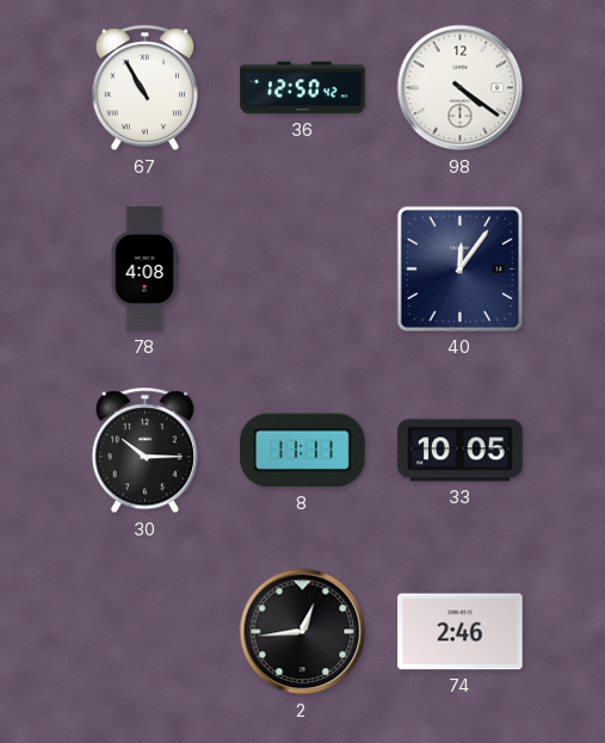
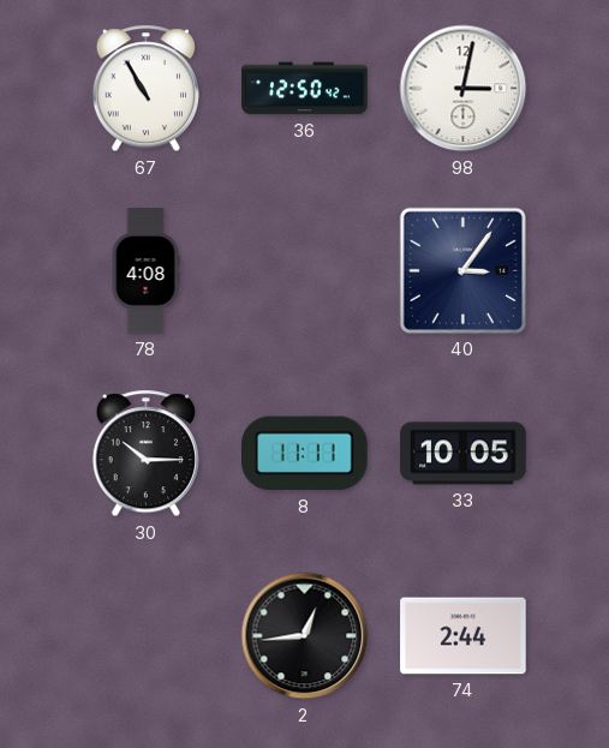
98: 4:21 -> 3:02 (464, 89)
40: 12:06 -> 3:06 (462, 270)
74: 2:46 -> 2:44 (464, 636)
